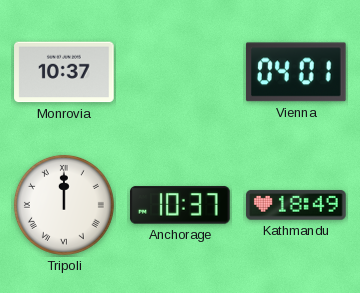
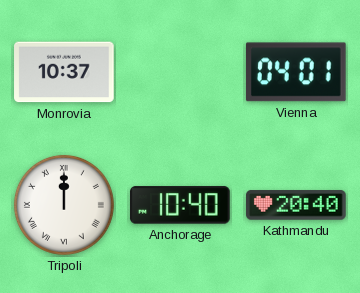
Anchorage: 10:37 -> 10:40 (181, 205)
Kathmandu: 18:49 -> 20:40 (296, 205)
